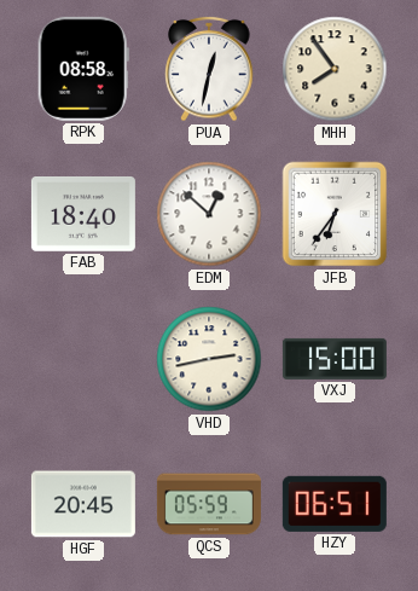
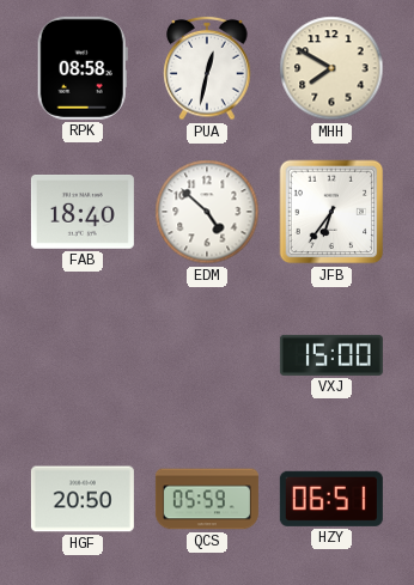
MHH: 7:54 -> 7:50 (331, 68)
EDM: 12:52 -> 4:52 (207, 212)
VHD: 2:43 -> none (209, 359)
HGF: 20:45 -> 20:50 (83, 499)
